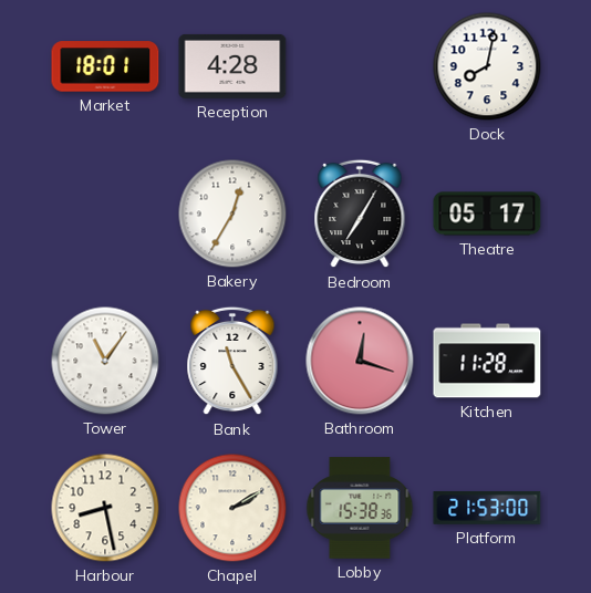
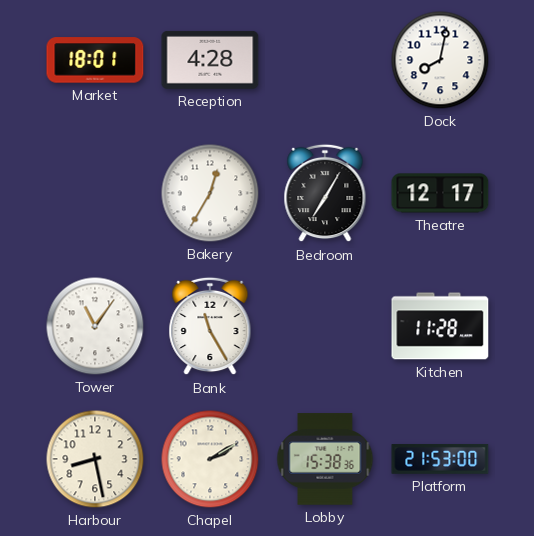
Theatre: 05:17 -> 12:17 (440, 193)
Bathroom: 12:18 -> none (360, 361)
